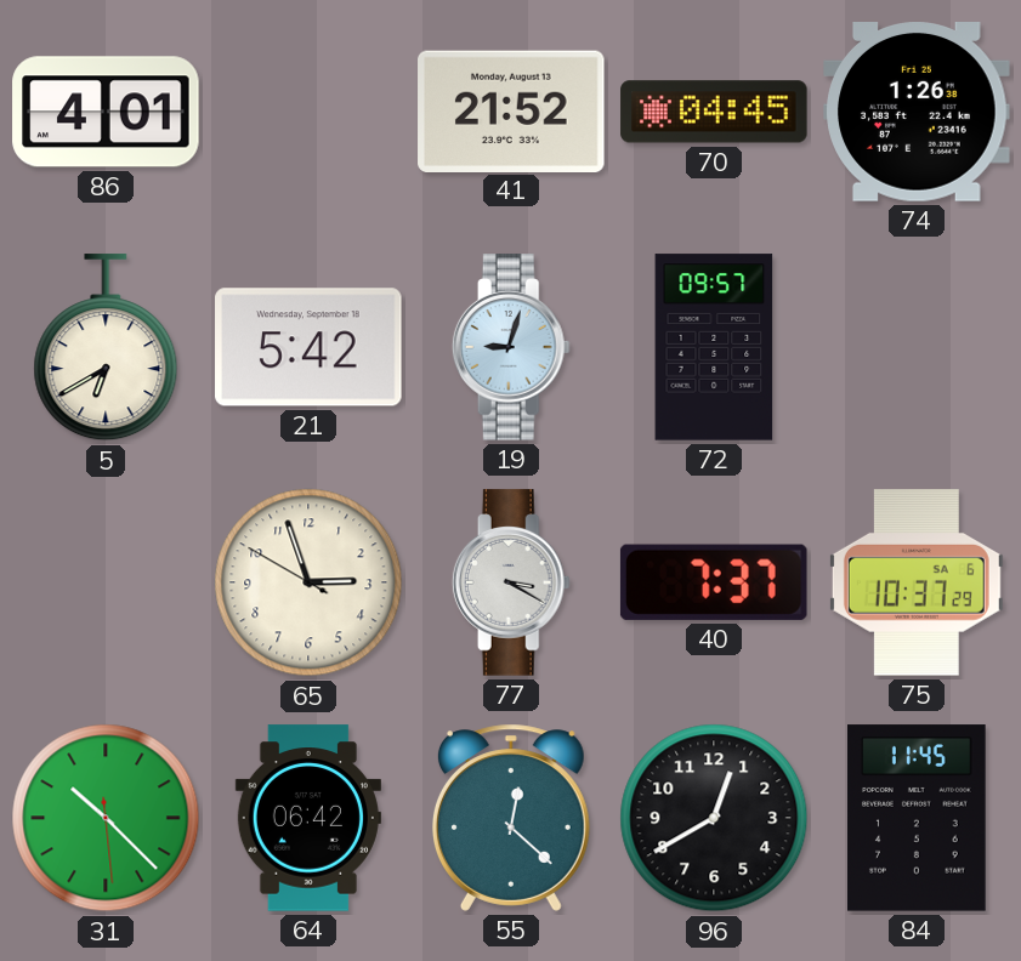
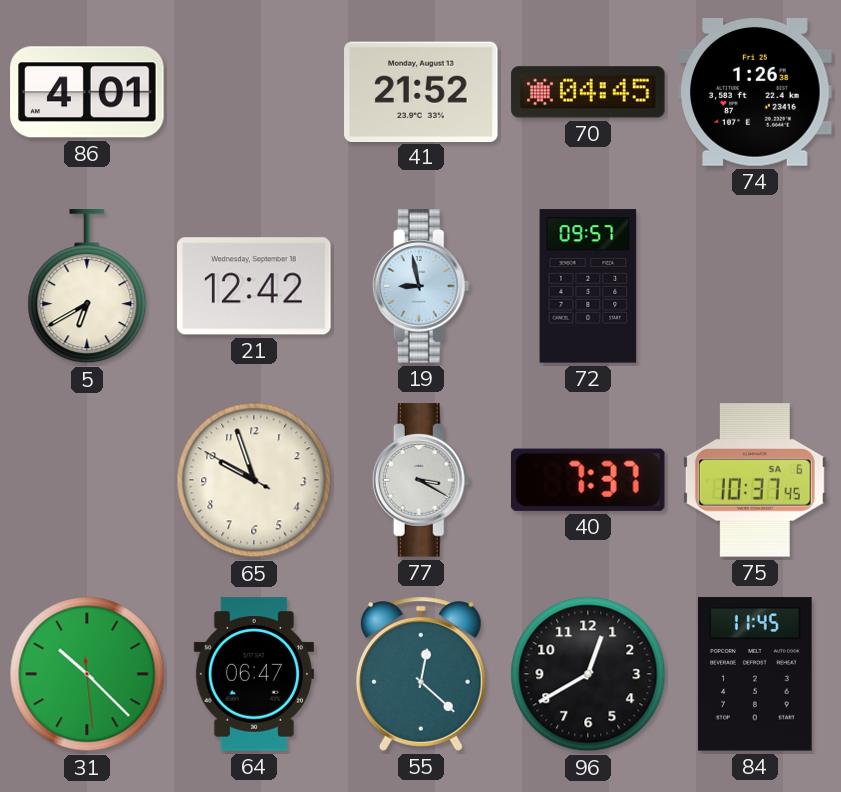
21: 5:42 -> 12:42 (254, 286)
19: 9:03 -> 8:58 (421, 286)
65: 2:56 -> 9:56 (254, 480)
75: 10:37:29 -> 10:37:45 (755, 480)
64: 06:42 -> 06:47 (254, 674)
